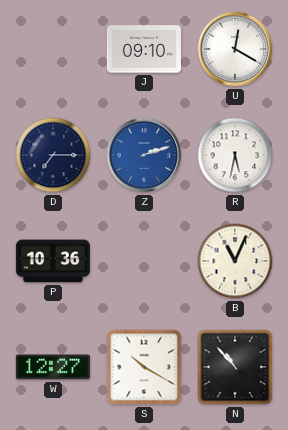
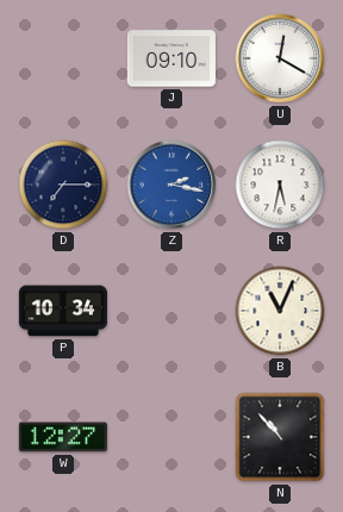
Z: 2:12 -> 2:17 (171, 185)
P: 10:36 -> 10:34 (63, 311)
S: 10:20 -> none (144, 367)
